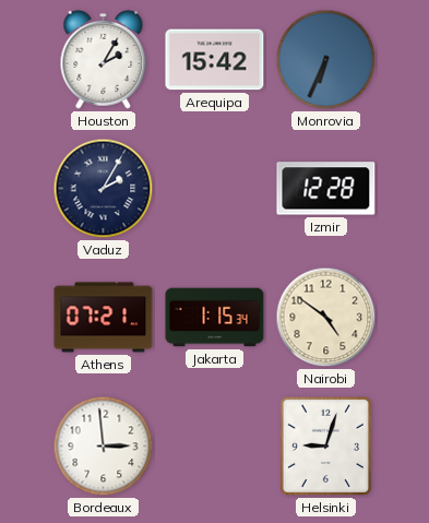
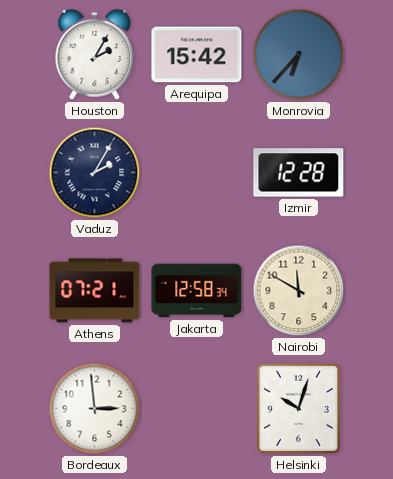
Monrovia: 6:34 -> 6:37 (299, 55)
Jakarta: 1:15 -> 12:58 (197, 291)
Nairobi: 4:51 -> 11:50 (299, 291)
Helsinki: 9:03 -> 10:03 (298, 408)
